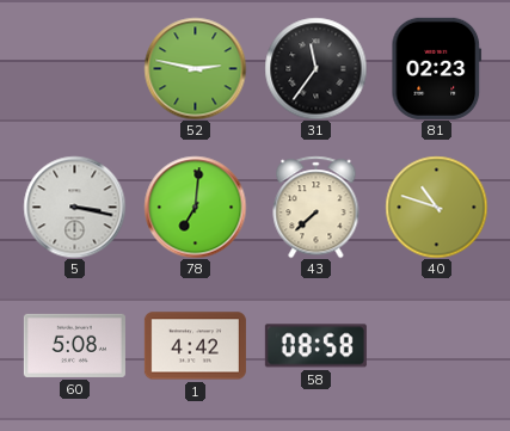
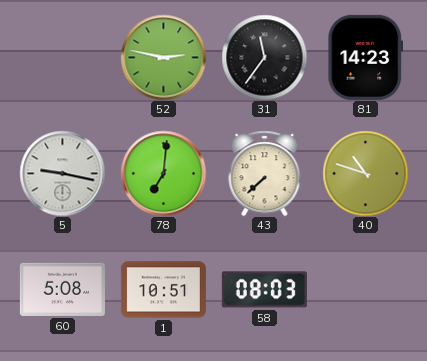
81: 02:23 -> 14:23 (366, 57)
5: 3:17 -> 9:17 (62, 173)
1: 4:42 -> 10:51 (163, 290)
58: 08:58 -> 08:03 (264, 290)
